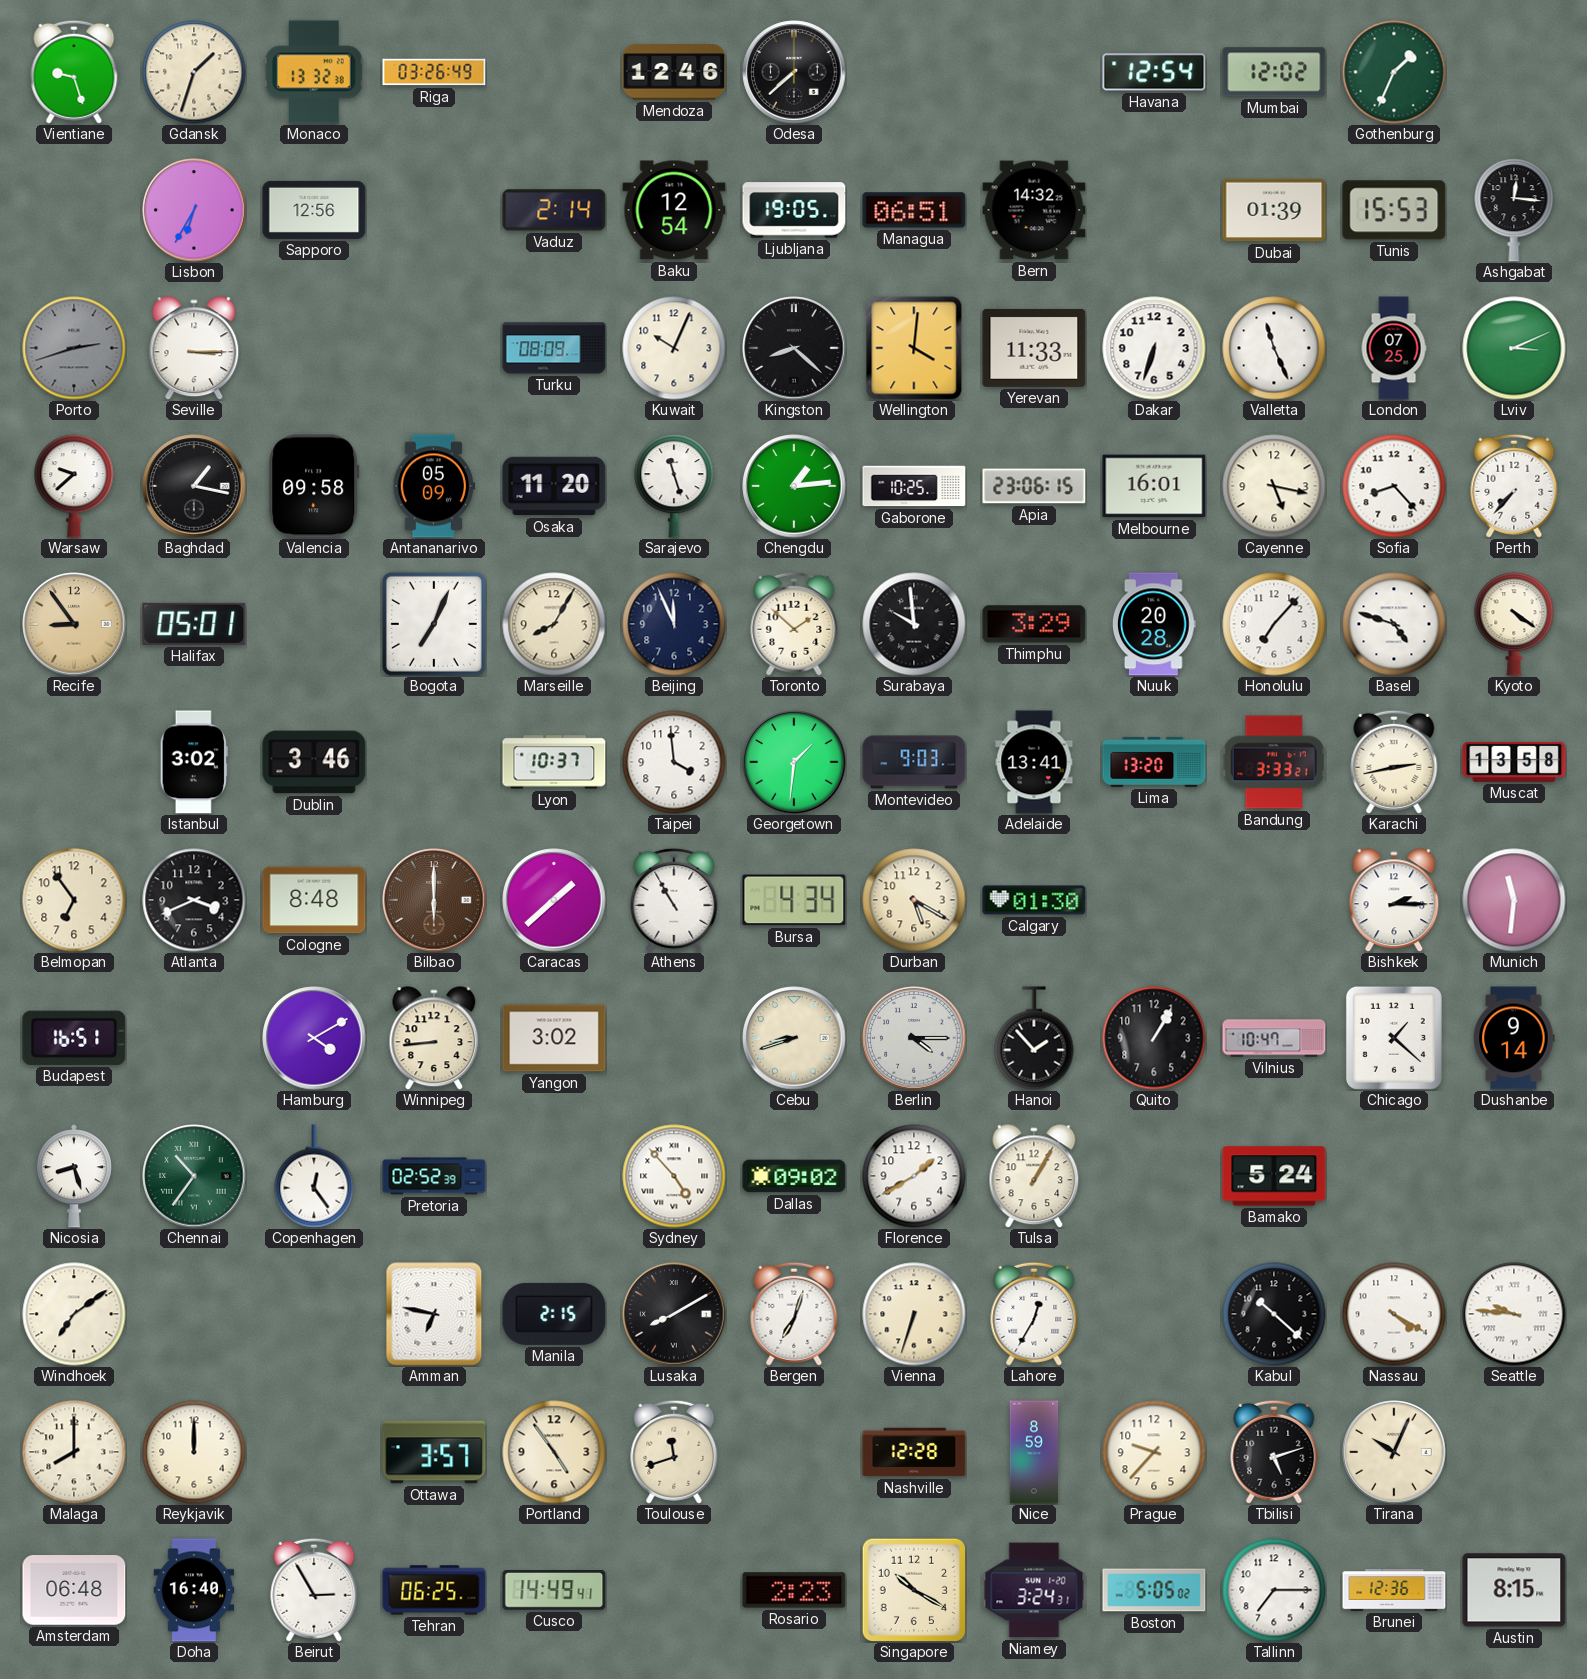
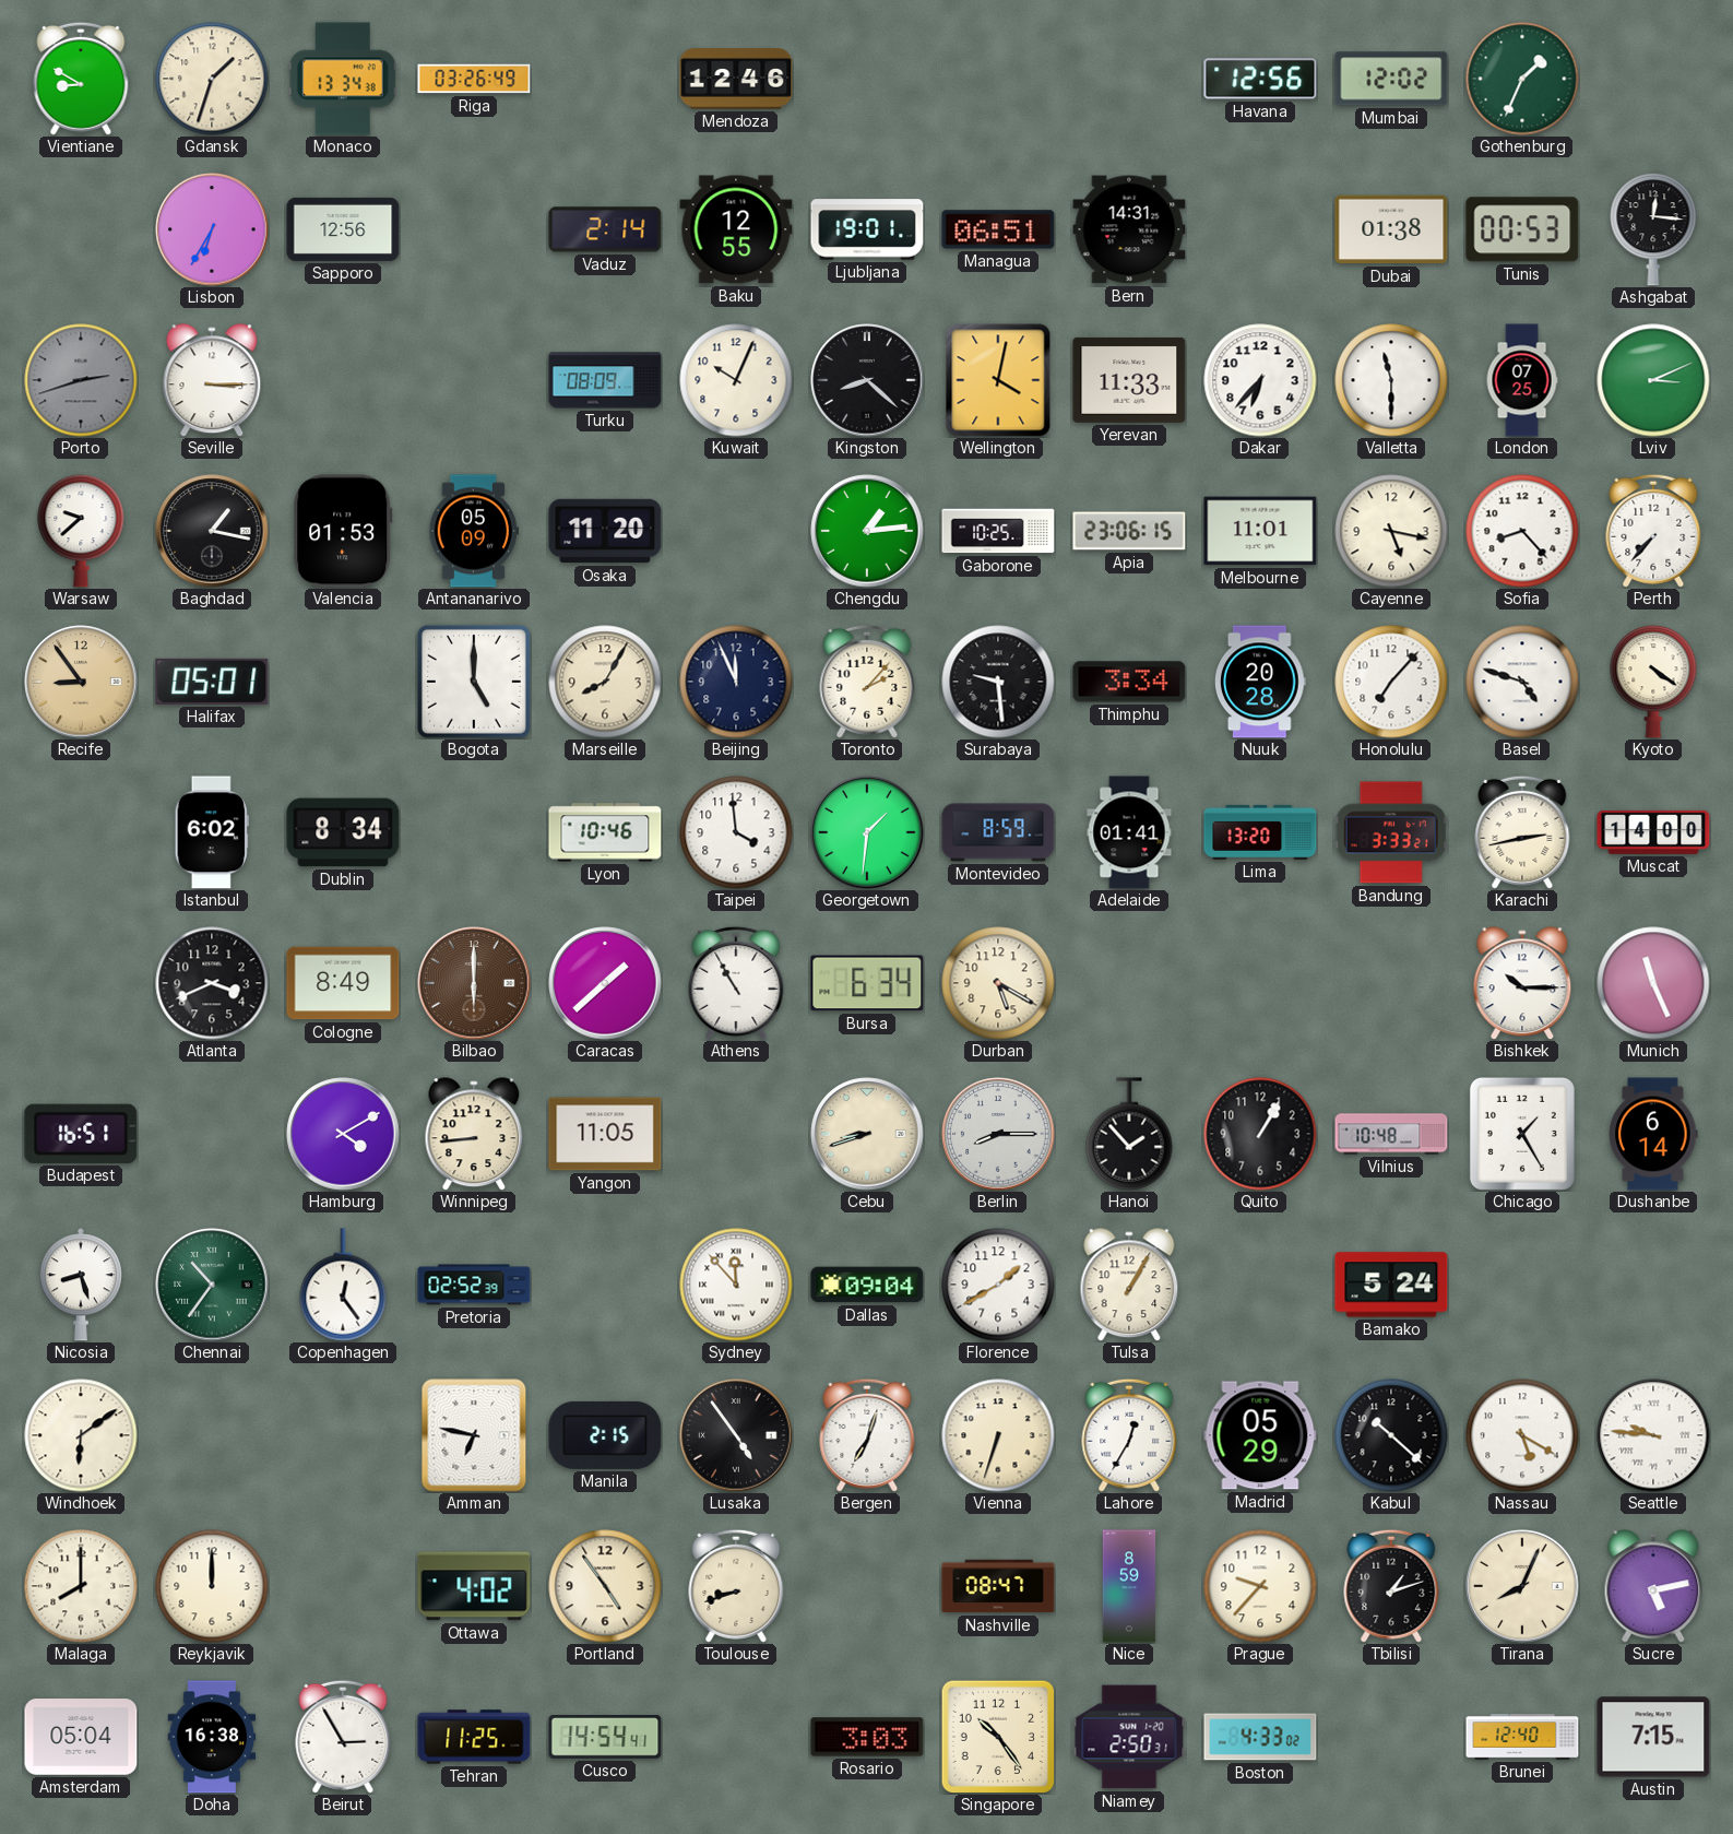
Vientiane: 9:27 -> 8:50 (81, 79)
Monaco: 13:32 -> 13:34 (343, 79)
Odesa: 7:38 -> none (794, 72)
Havana: 12:54 -> 12:56 (1260, 79)
Baku: 12:54 -> 12:55 (736, 229)
Ljubljana: 19:05 -> 19:01 (867, 229)
Bern: 14:32 -> 14:31 (1129, 229)
Dubai: 01:39 -> 01:38 (1391, 229)
Tunis: 15:53 -> 00:53 (1522, 229)
Wellington: 4:01 -> 4:02 (998, 380)
Dakar: 6:33 -> 6:37 (1260, 380)
Valletta: 11:26 -> 11:30 (1391, 380)
Valencia: 09:58 -> 01:53 (343, 531)
Sarajevo: 11:27 -> none (674, 486)
Melbourne: 16:01 -> 11:01 (1260, 531)
Bogota: 7:04 -> 5:00 (474, 682)
Toronto: 1:52 -> 2:07 (867, 682)
Surabaya: 9:59 -> 9:29 (998, 682)
Thimphu: 3:29 -> 3:34 (1129, 682)
Istanbul: 3:02 -> 6:02 (212, 832)
Dublin: 3:46 -> 8:34 (343, 832)
Lyon: 10:37 -> 10:46 (605, 832)
Montevideo: 9:03 -> 8:59 (998, 832)
Adelaide: 13:41 -> 01:41 (1129, 832)
Muscat: 13:58 -> 14:00 (1653, 832)
Belmopan: 6:54 -> none (74, 900)
Cologne: 8:48 -> 8:49 (343, 983)
Bursa: 4:34 -> 6:34 (867, 983)
Calgary: 01:30 -> none (1034, 900)
Bishkek: 2:15 -> 10:15 (1522, 983)
Munich: 11:31 -> 11:26 (1653, 983)
Yangon: 3:02 -> 11:05 (605, 1134)
Berlin: 4:15 -> 8:15 (998, 1134)
Vilnius: 10:47 -> 10:48 (1391, 1134)
Chicago: 1:22 -> 1:25 (1522, 1134)
Dushanbe: 9:14 -> 6:14 (1653, 1134)
Sydney: 4:53 -> 11:53 (736, 1285)
Dallas: 09:02 -> 09:04 (867, 1285)
Windhoek: 7:09 -> 6:09 (81, 1435)
Lusaka: 8:10 -> 4:54 (736, 1435)
Madrid: none -> 05:29 (1260, 1435)
Nassau: 4:20 -> 5:20 (1522, 1435)
Ottawa: 3:57 -> 4:02 (474, 1586)
Toulouse: 11:42 -> 8:42 (736, 1586)
Nashville: 12:28 -> 08:47 (998, 1586)
Tbilisi: 5:12 -> 1:12 (1391, 1586)
Tirana: 10:04 -> 8:04 (1522, 1586)
Sucre: none -> 5:13 (1653, 1586)
Amsterdam: 06:48 -> 05:04 (81, 1738)
Doha: 16:40 -> 16:38 (212, 1737)
Tehran: 06:25 -> 11:25 (474, 1737)
Cusco: 14:49 -> 14:54 (605, 1738)
Rosario: 2:23 -> 3:03 (867, 1737)
Singapore: 10:20 -> 10:24 (997, 1736)
Niamey: 3:24 -> 2:50 (1129, 1737)
Boston: 5:05 -> 4:33 (1260, 1737)
Tallinn: 7:15 -> none (1274, 1590)
Brunei: 12:36 -> 12:40 (1522, 1737)
Austin: 8:15 -> 7:15 (1653, 1737)
